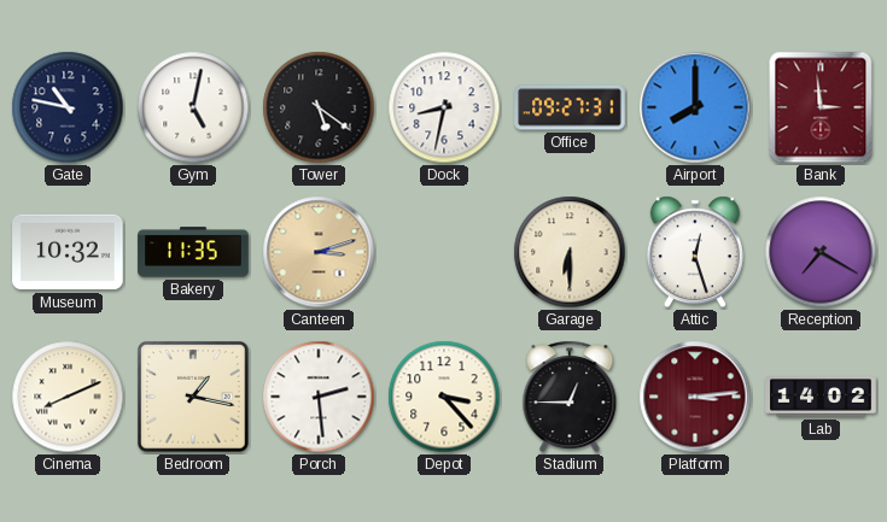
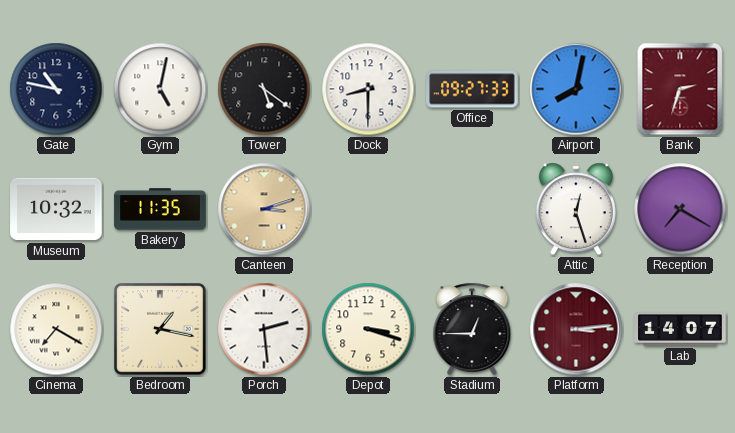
Dock: 8:32 -> 8:30 (368, 89)
Office: 09:27:31 -> 09:27:33 (472, 89)
Airport: 8:00 -> 8:02 (576, 89)
Bank: 2:59 -> 2:33 (680, 89)
Garage: 6:30 -> none (570, 252)
Cinema: 8:11 -> 7:20 (56, 329)
Depot: 3:23 -> 3:18 (368, 329)
Lab: 14:02 -> 14:07 (680, 329)
